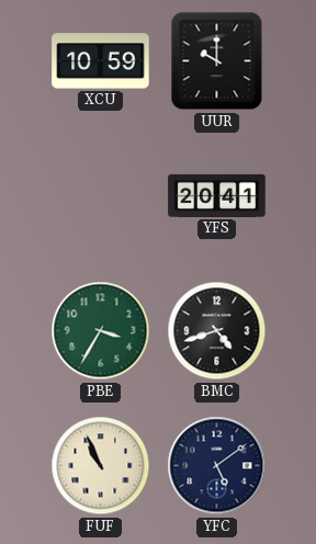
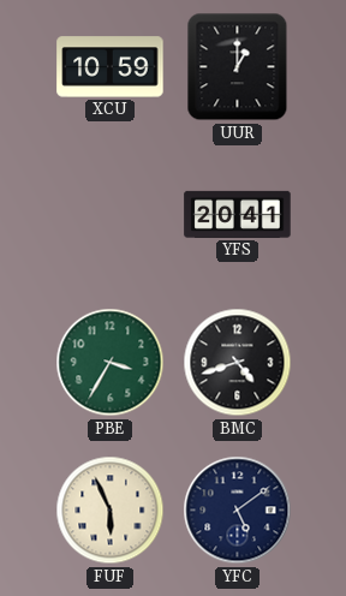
UUR: 10:00 -> 1:00 (238, 67)
FUF: 10:56 -> 5:56 (111, 511)
